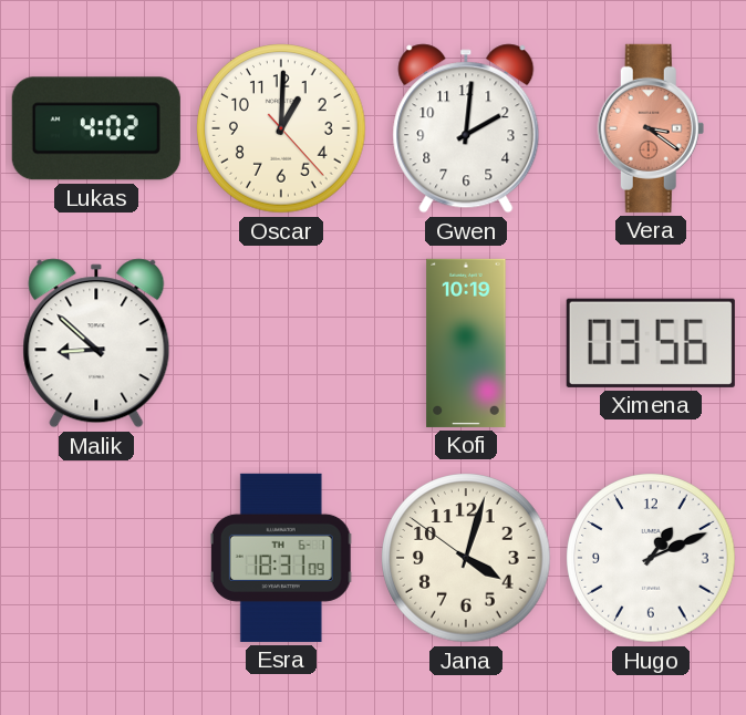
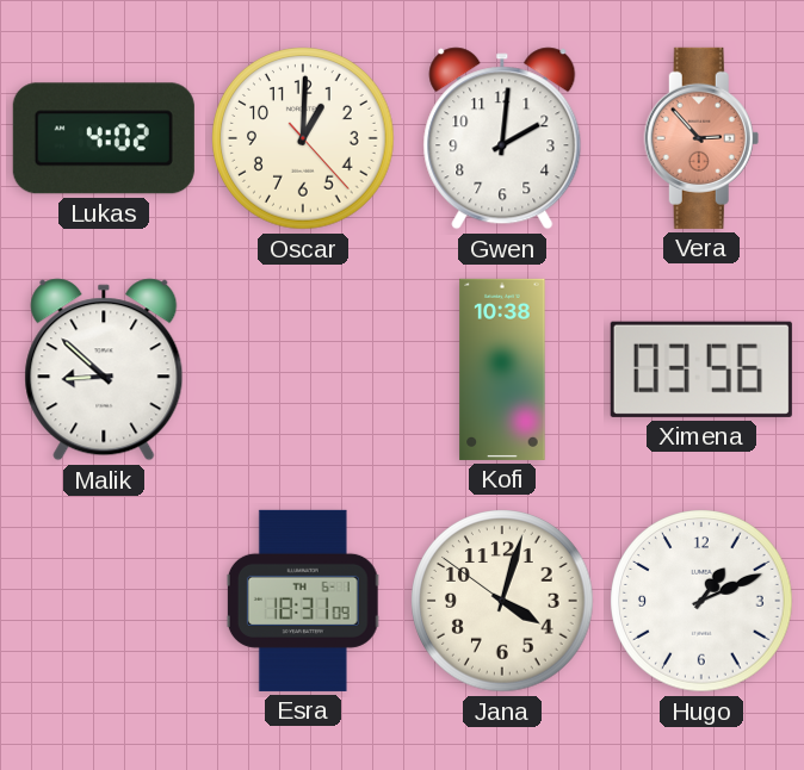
Vera: 3:21 -> 2:53 (701, 138)
Kofi: 10:19 -> 10:38 (502, 370)
